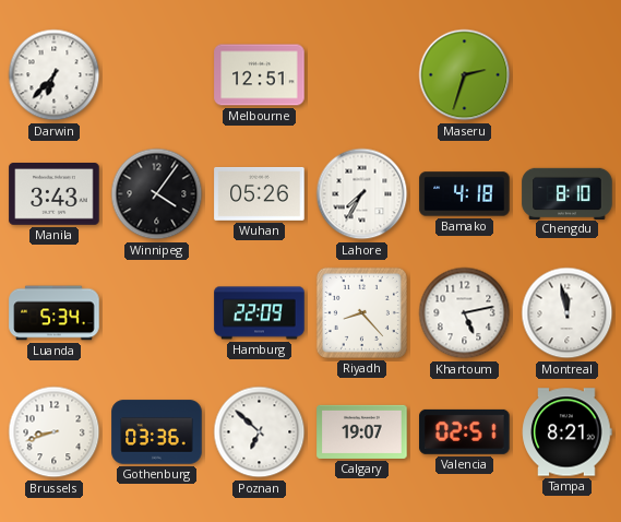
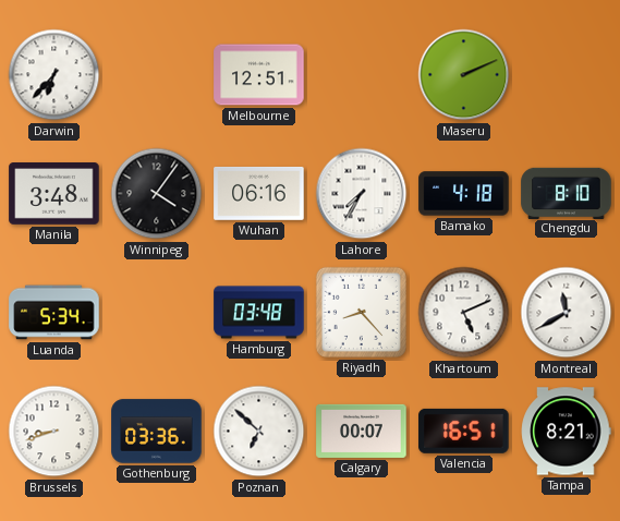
Maseru: 2:33 -> 2:11 (464, 75)
Manila: 3:43 -> 3:48 (54, 194)
Wuhan: 05:26 -> 06:16 (259, 193)
Hamburg: 22:09 -> 03:48 (259, 313)
Khartoum: 5:13 -> 5:11 (464, 313)
Montreal: 11:58 -> 11:40 (567, 313)
Calgary: 19:07 -> 00:07 (362, 431)
Valencia: 02:51 -> 16:51 (464, 431)
